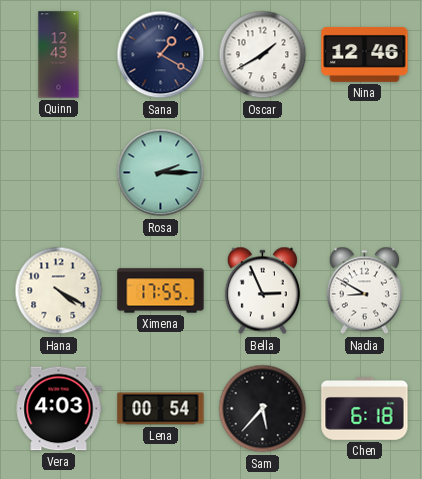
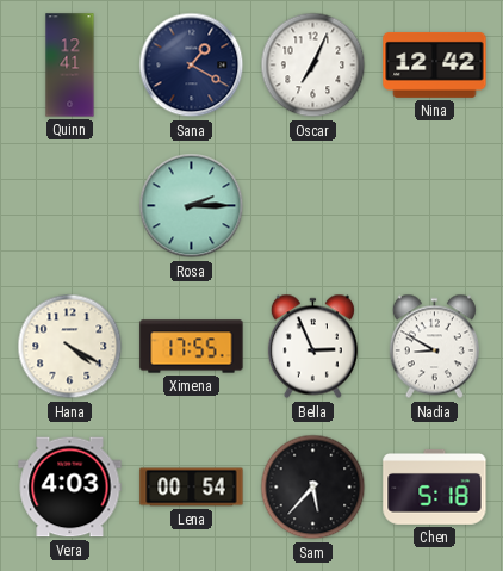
Quinn: 12:43 -> 12:41 (70, 66)
Oscar: 1:40 -> 7:04 (313, 66)
Nina: 12:46 -> 12:42 (435, 64)
Chen: 6:18 -> 5:18 (435, 486)
